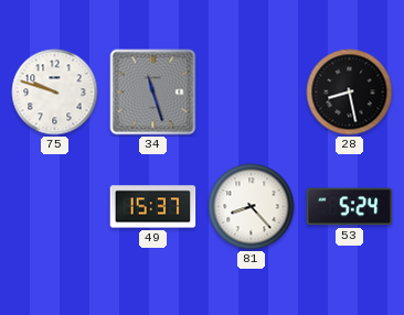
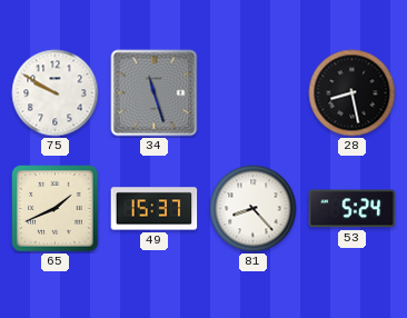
75: 9:48 -> 9:50 (56, 93)
65: none -> 1:41 (56, 209)
